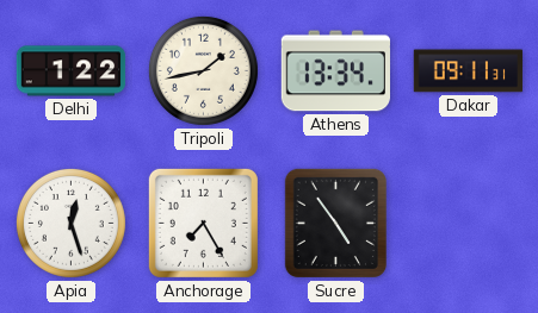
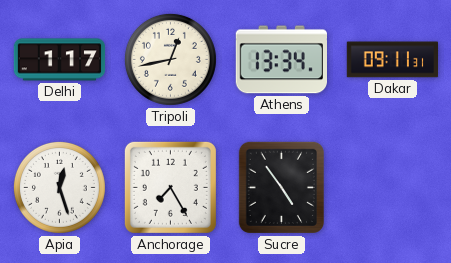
Delhi: 1:22 -> 1:17 (60, 60)
Tripoli: 1:43 -> 12:43 (170, 59)
